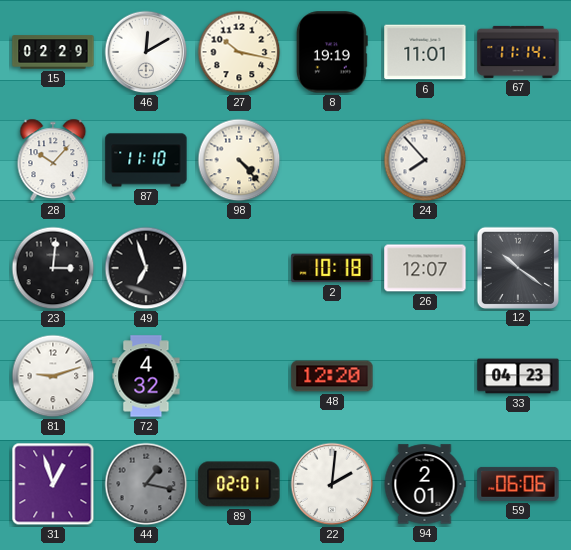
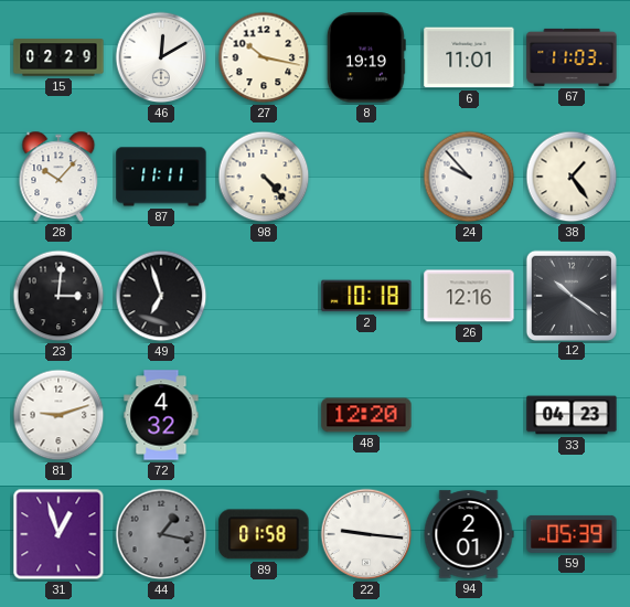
67: 11:14 -> 11:03 (572, 57)
87: 11:10 -> 11:11 (161, 177)
24: 7:53 -> 9:53 (469, 177)
38: none -> 1:24 (572, 177)
26: 12:07 -> 12:16 (469, 296)
89: 02:01 -> 01:58 (264, 534)
22: 2:01 -> 9:16 (366, 534)
59: 06:06 -> 05:39 (572, 534)
